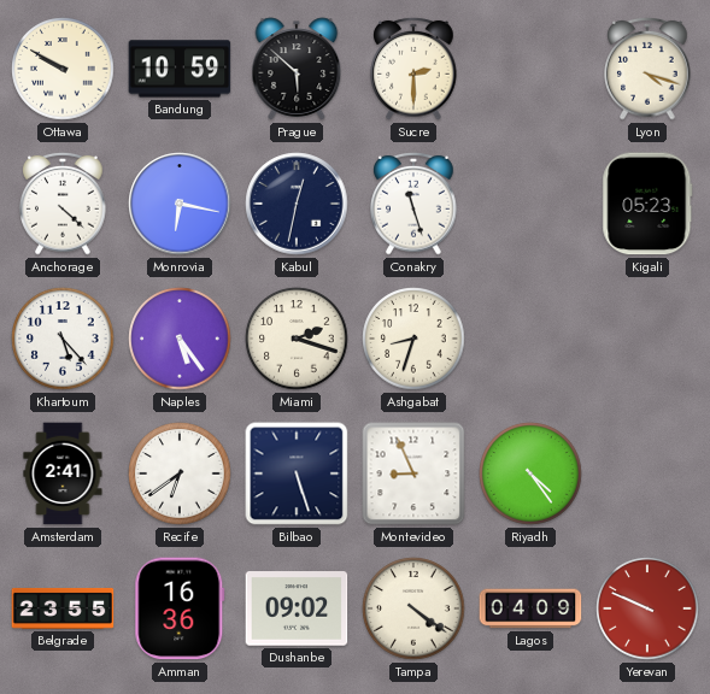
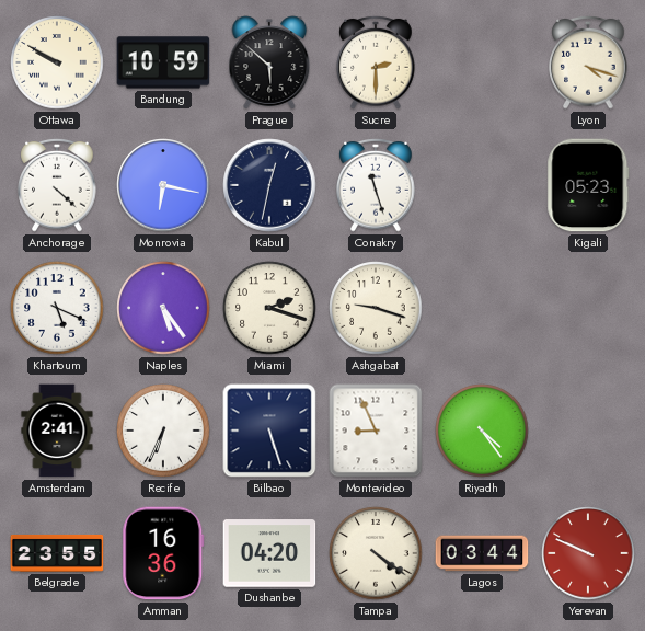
Khartoum: 5:23 -> 5:19 (57, 308)
Ashgabat: 8:33 -> 9:18 (376, 308)
Recife: 6:39 -> 6:34 (163, 431)
Dushanbe: 09:02 -> 04:20 (269, 553)
Lagos: 04:09 -> 03:44 (482, 553)
